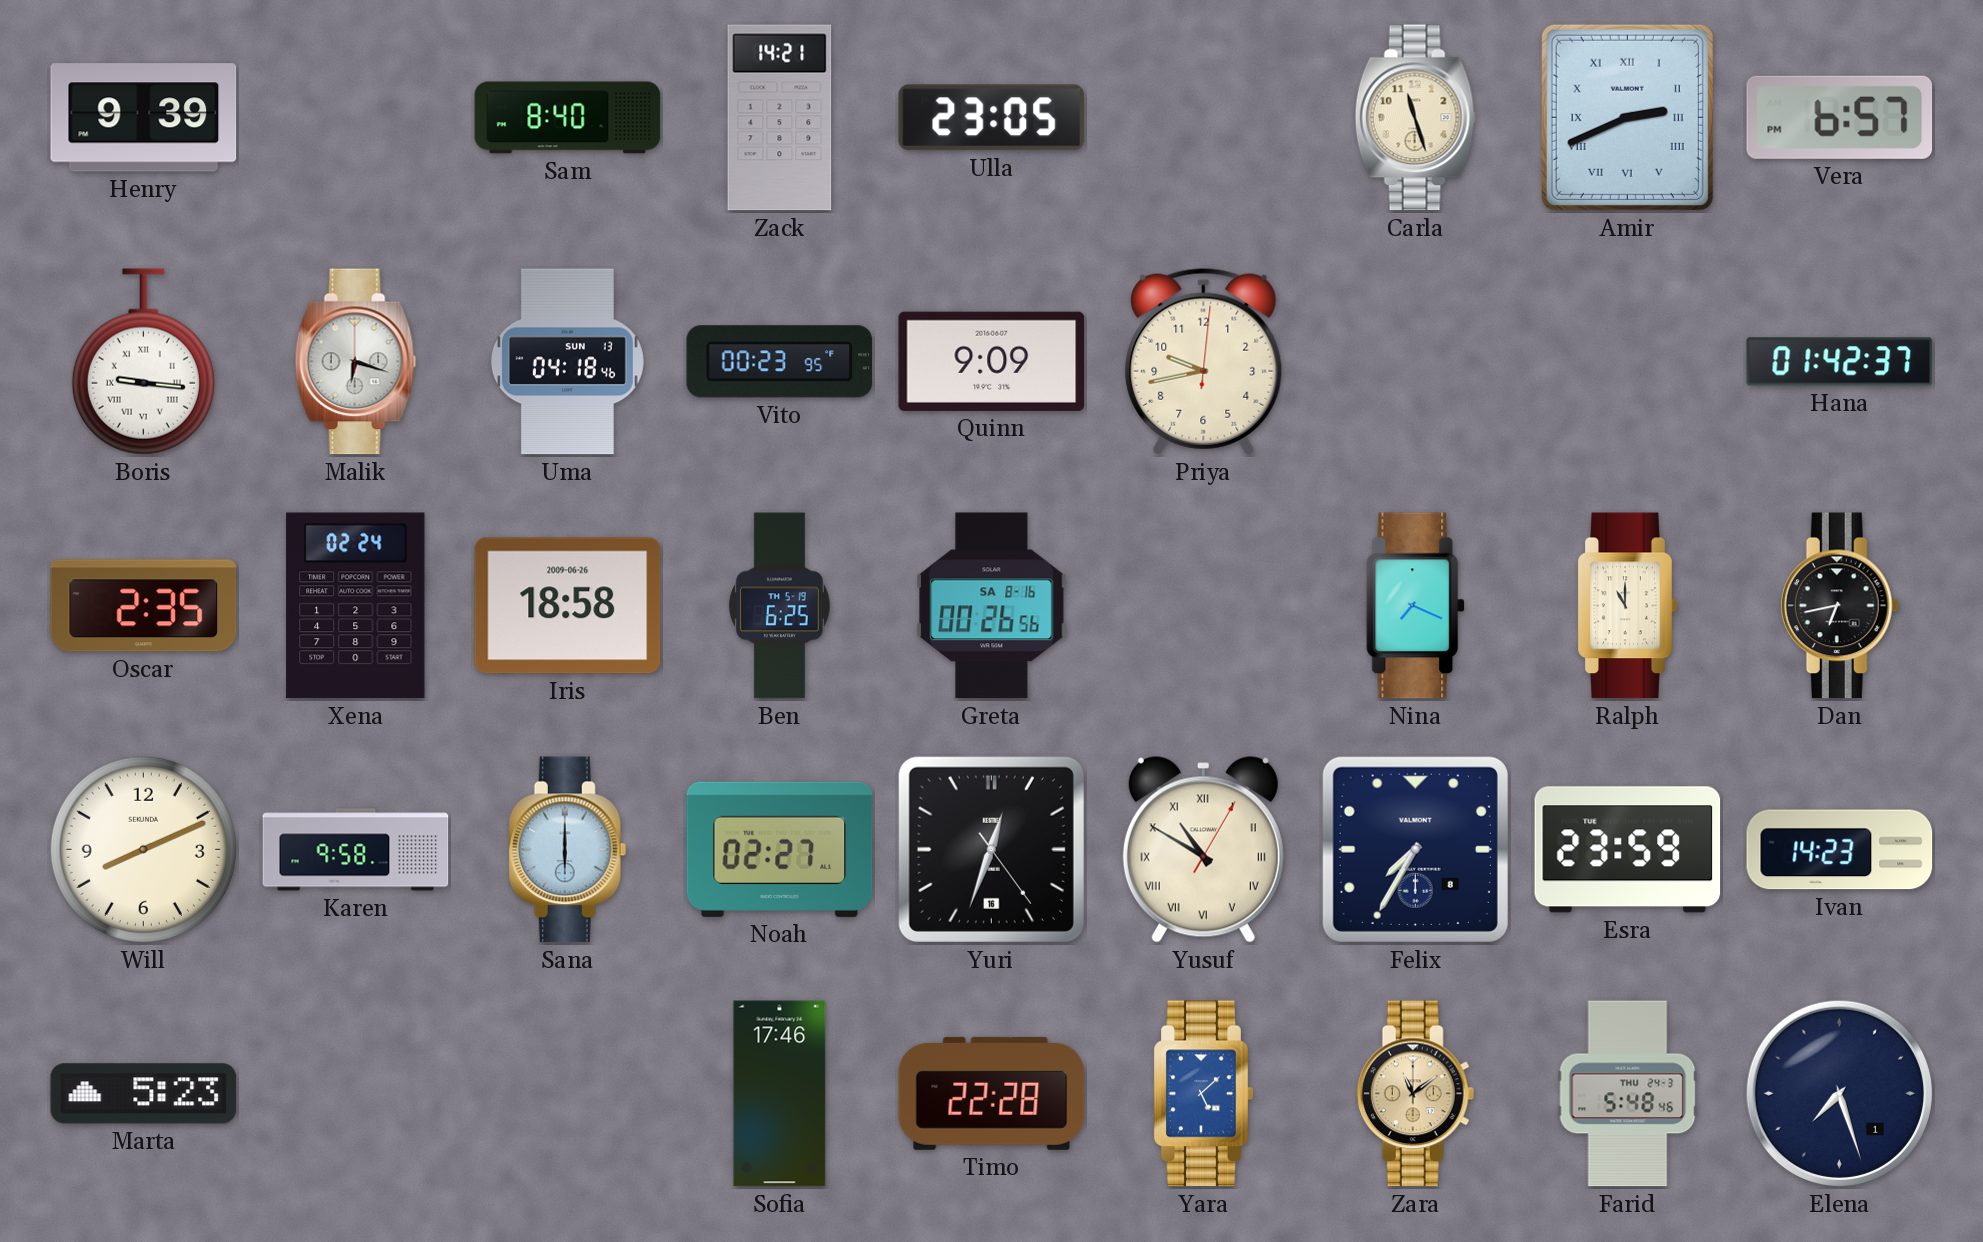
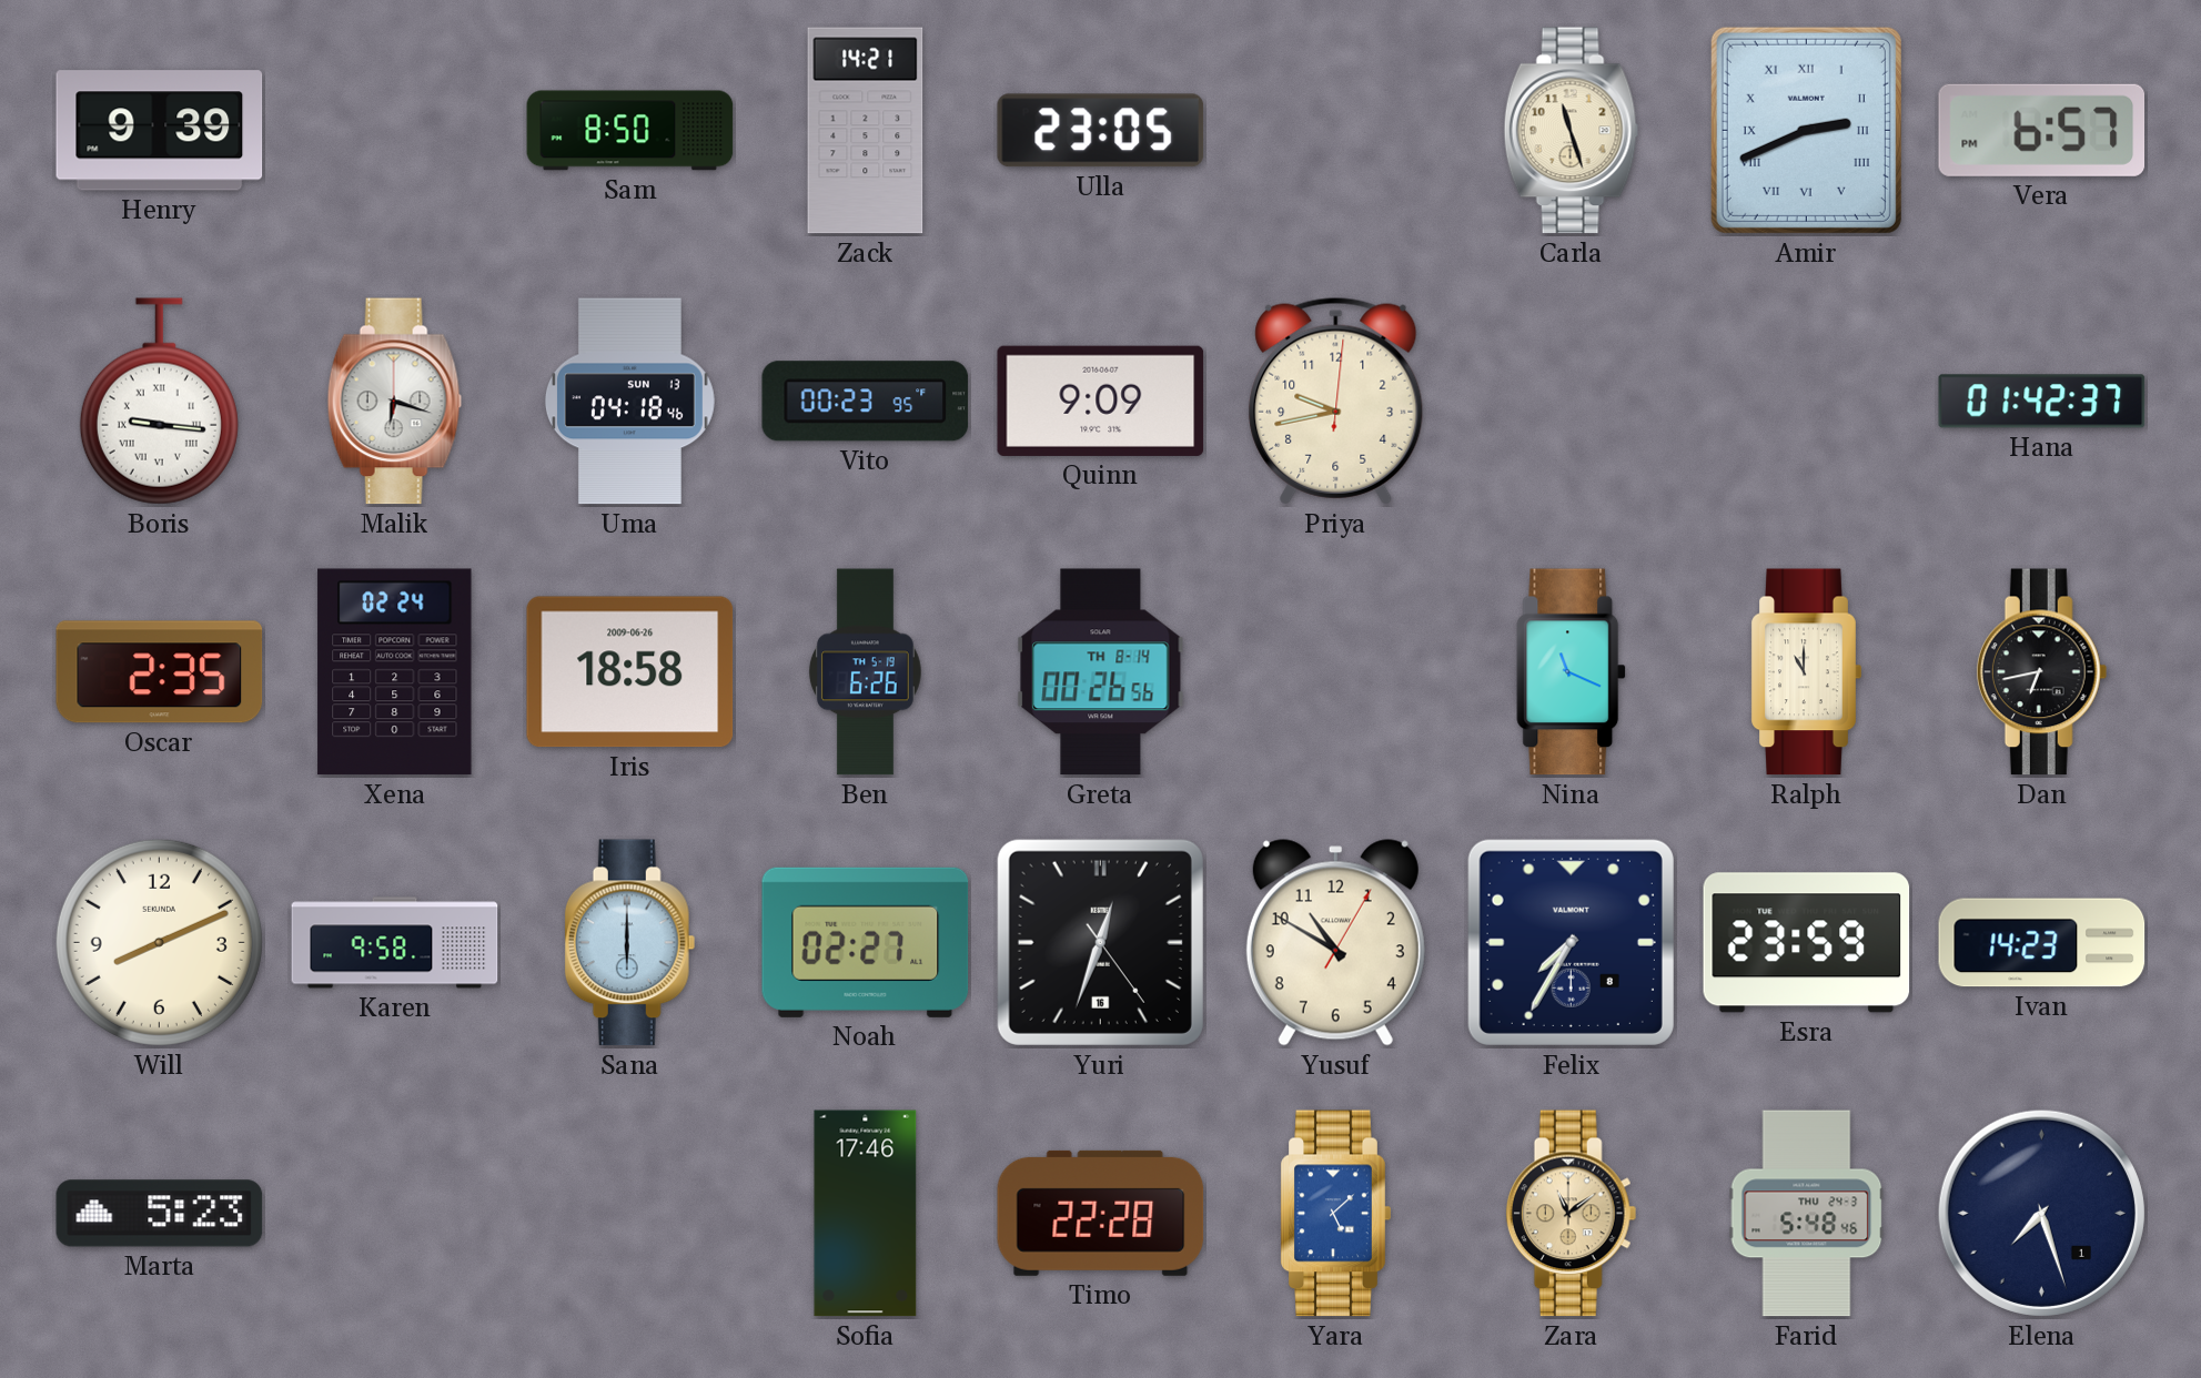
Sam: 8:40 -> 8:50 (630, 131)
Ben: 6:25 -> 6:26 (866, 672)
Greta date: SA 8-16 -> TH 8-14 (1101, 672)
Nina: 7:19 -> 11:19 (1572, 672)
Yusuf numerals: Roman -> Arabic (1335, 943)
